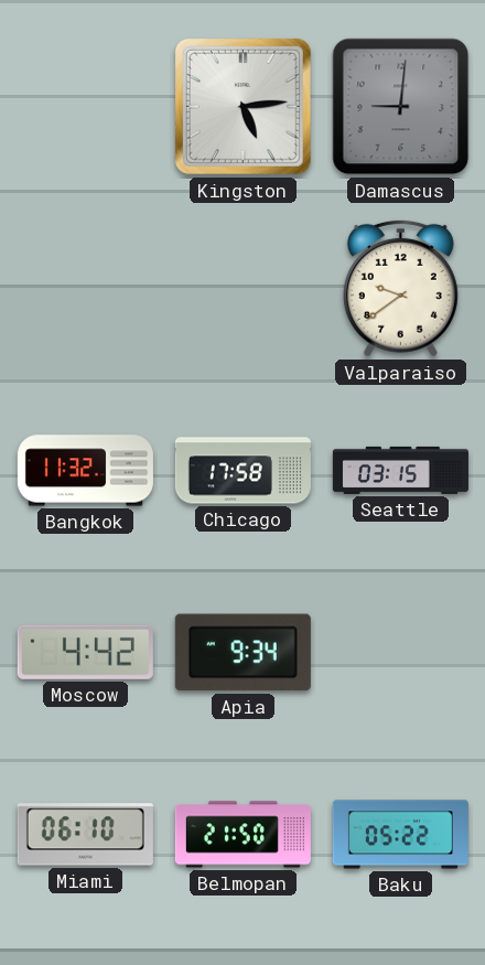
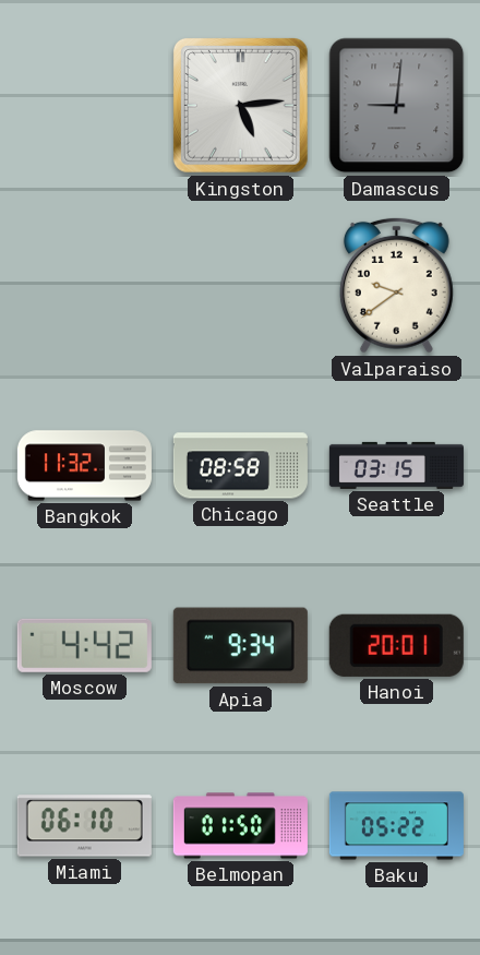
Chicago: 17:58 -> 08:58 (240, 466)
Hanoi: none -> 20:01 (396, 645)
Belmopan: 21:50 -> 01:50 (240, 826)
